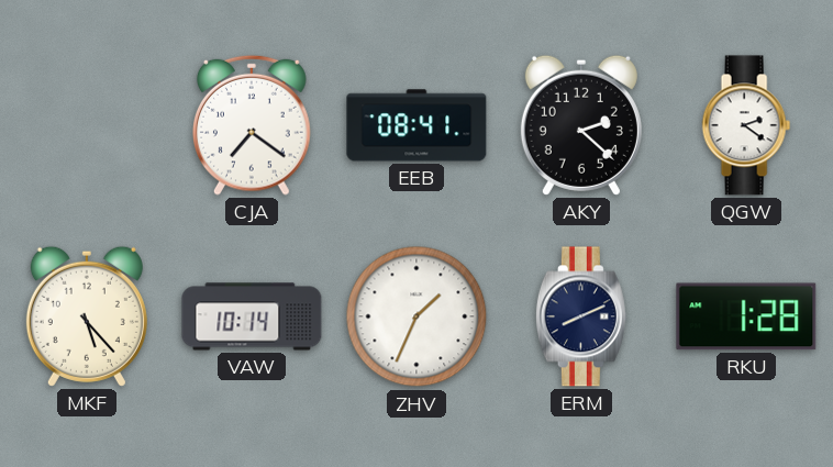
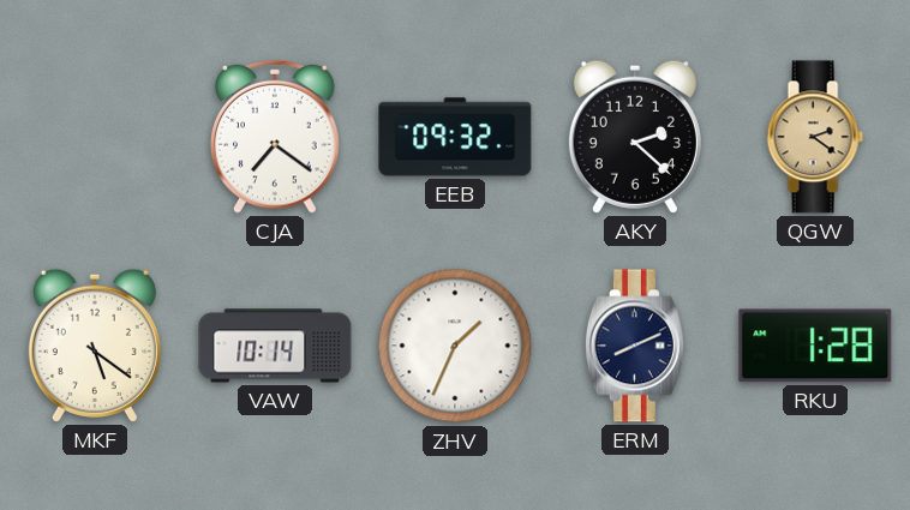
EEB: 08:41 -> 09:32 (455, 137)
QGW dial: white -> champagne (815, 137)
MKF: 5:23 -> 5:21 (95, 346)
